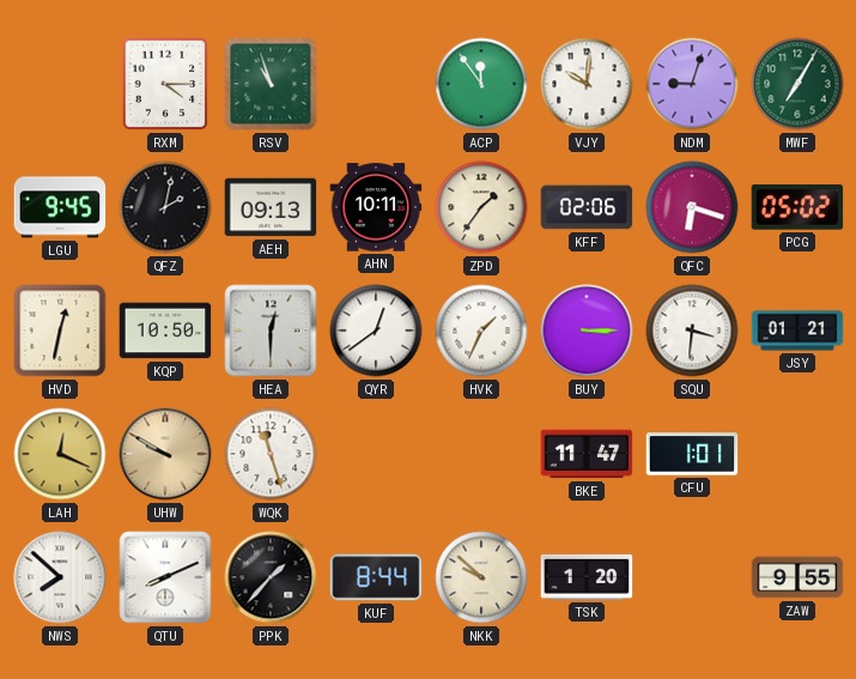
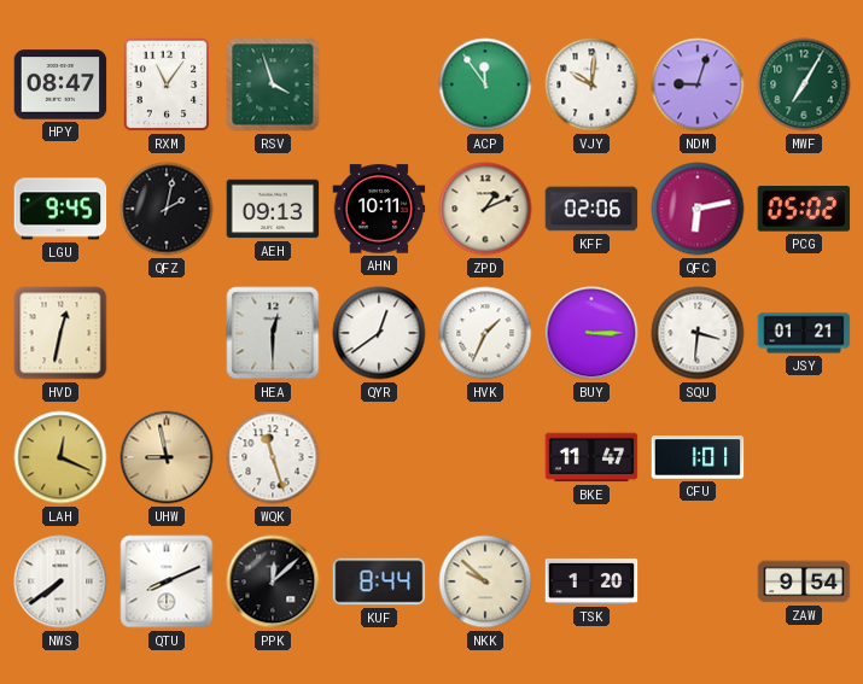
HPY: none -> 08:47 (60, 84)
RXM: 4:15 -> 11:06 (167, 84)
RSV: 10:57 -> 3:57 (273, 84)
ZPD: 1:36 -> 1:11 (485, 209)
QFC: 6:18 -> 6:13 (698, 209)
KQP: 10:50 -> none (165, 331)
UHW: 9:50 -> 8:58 (167, 457)
NWS: 7:52 -> 7:39 (60, 581)
PPK: 1:37 -> 12:08 (273, 581)
ZAW: 9:55 -> 9:54 (804, 581)
